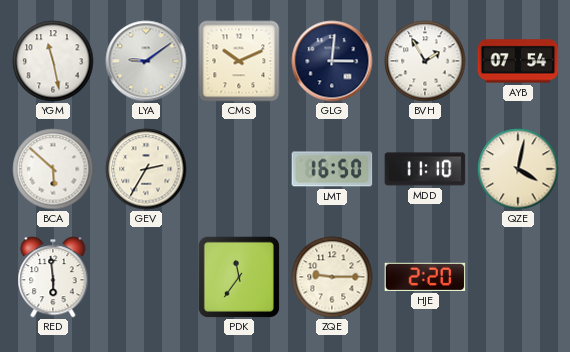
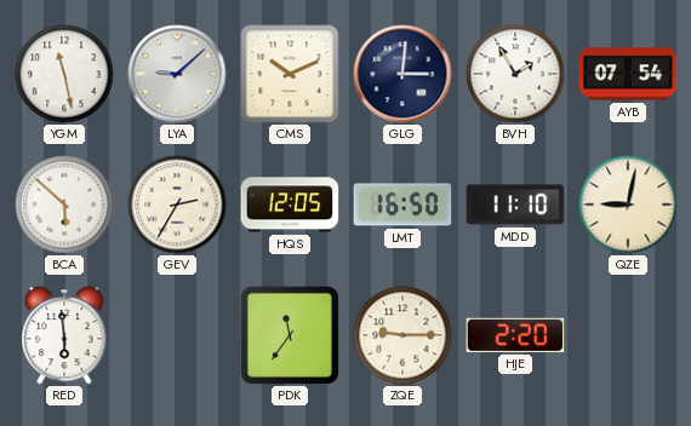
LYA: 9:09 -> 9:08 (177, 74)
HQS: none -> 12:05 (290, 205)
QZE: 4:02 -> 9:02 (628, 205)
